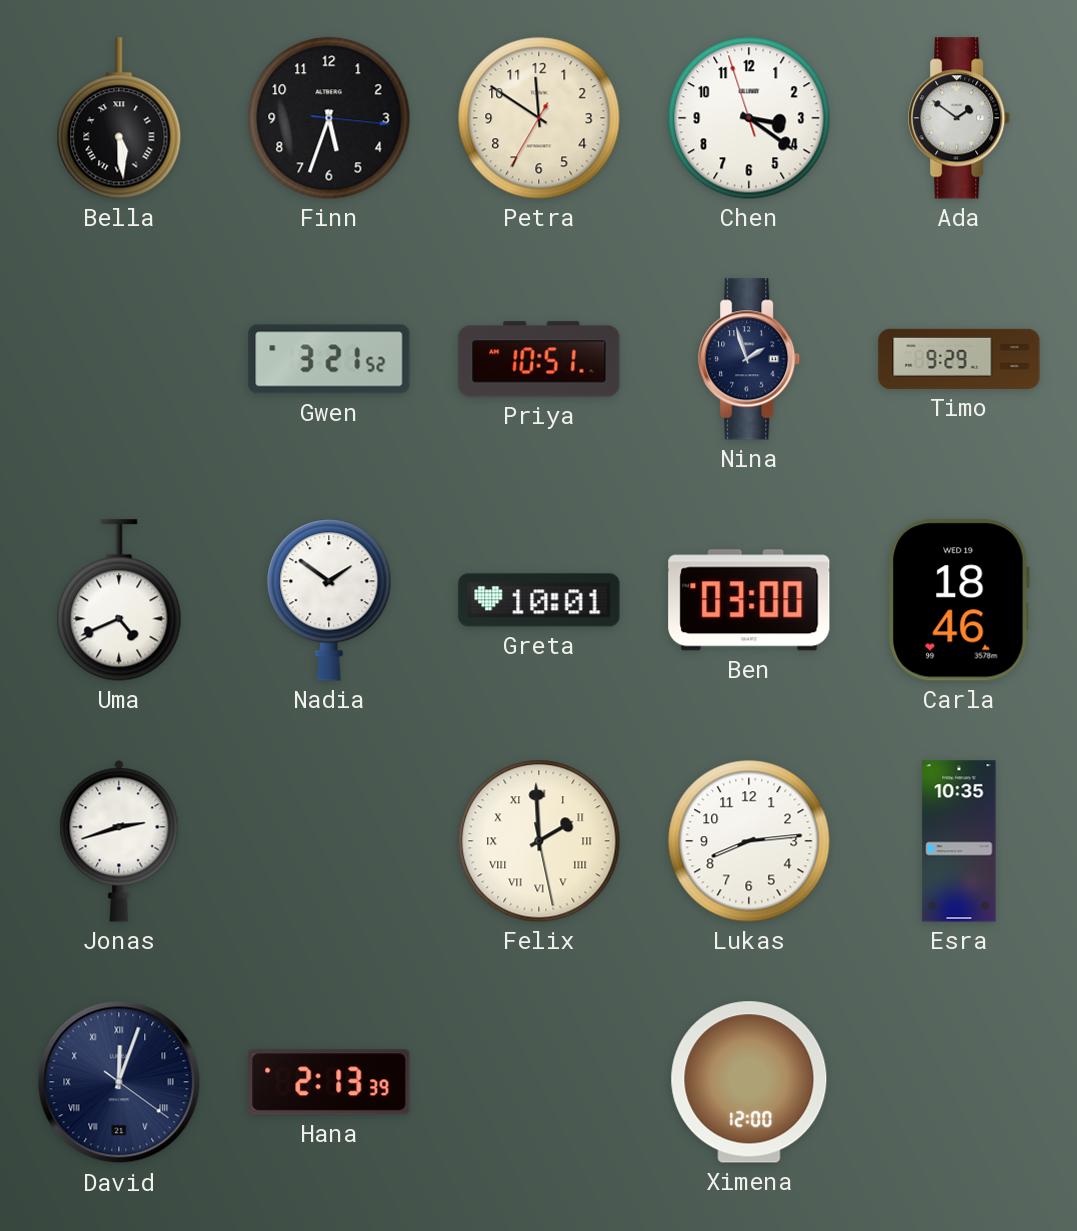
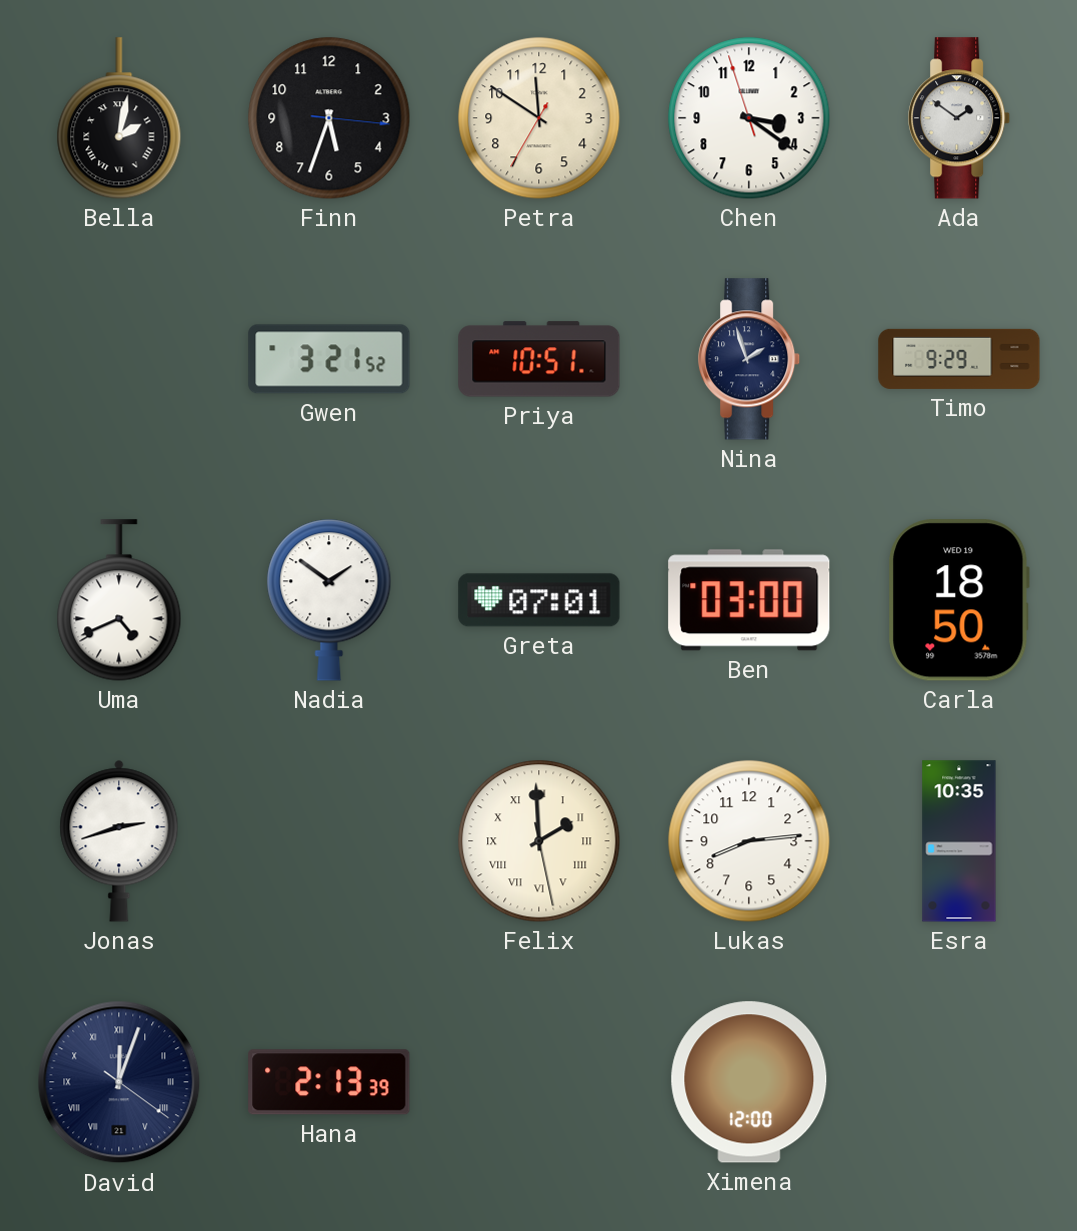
Bella: 5:29 -> 2:02 (119, 118)
Greta: 10:01 -> 07:01 (539, 600)
Carla: 18:46 -> 18:50 (959, 600)
